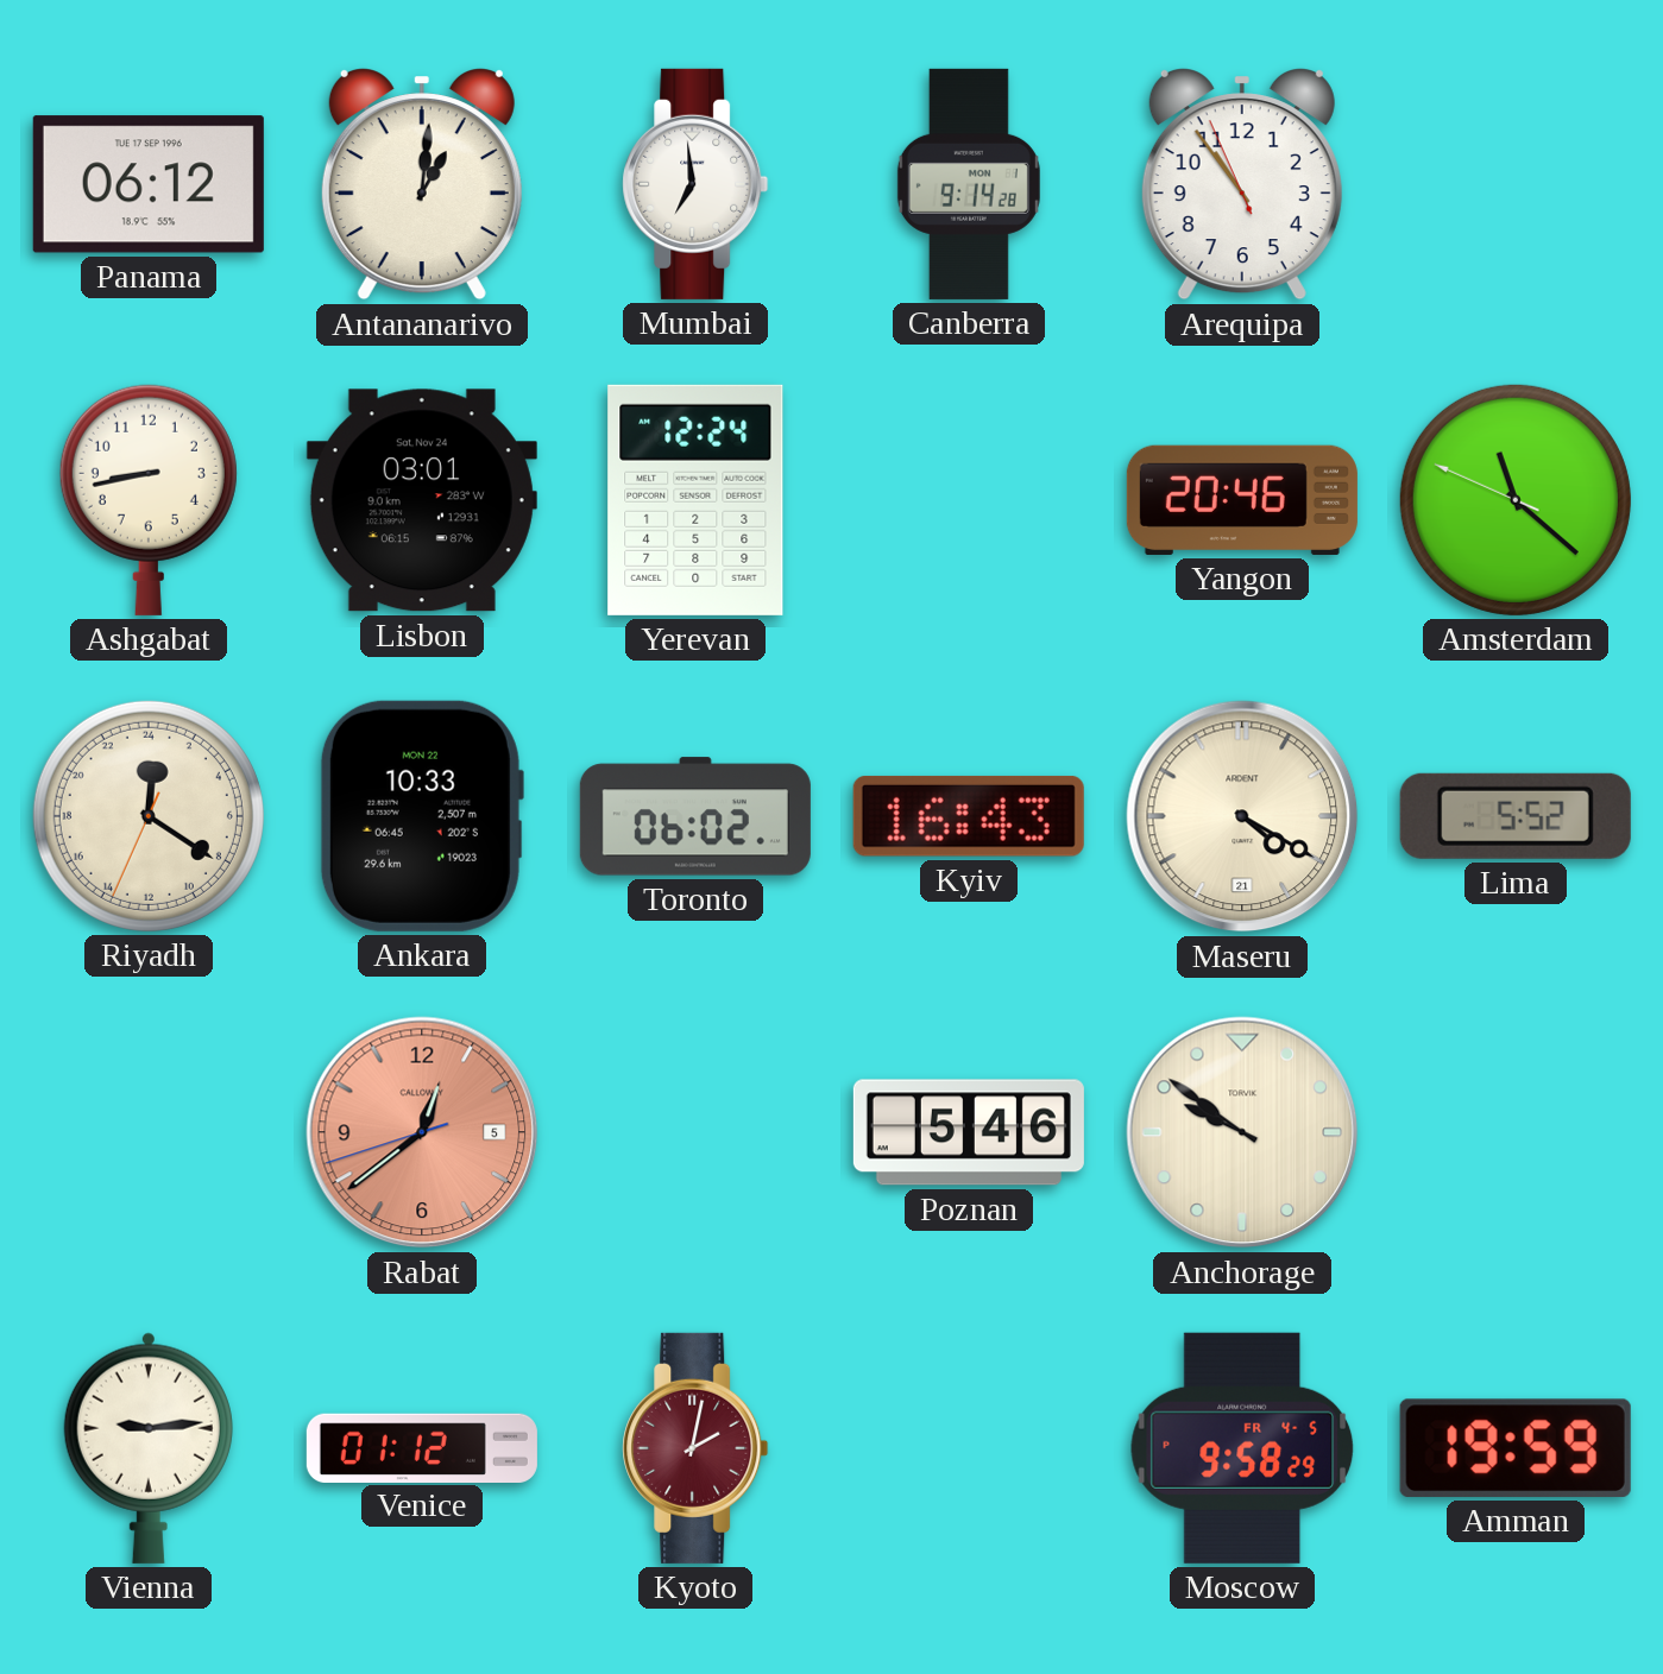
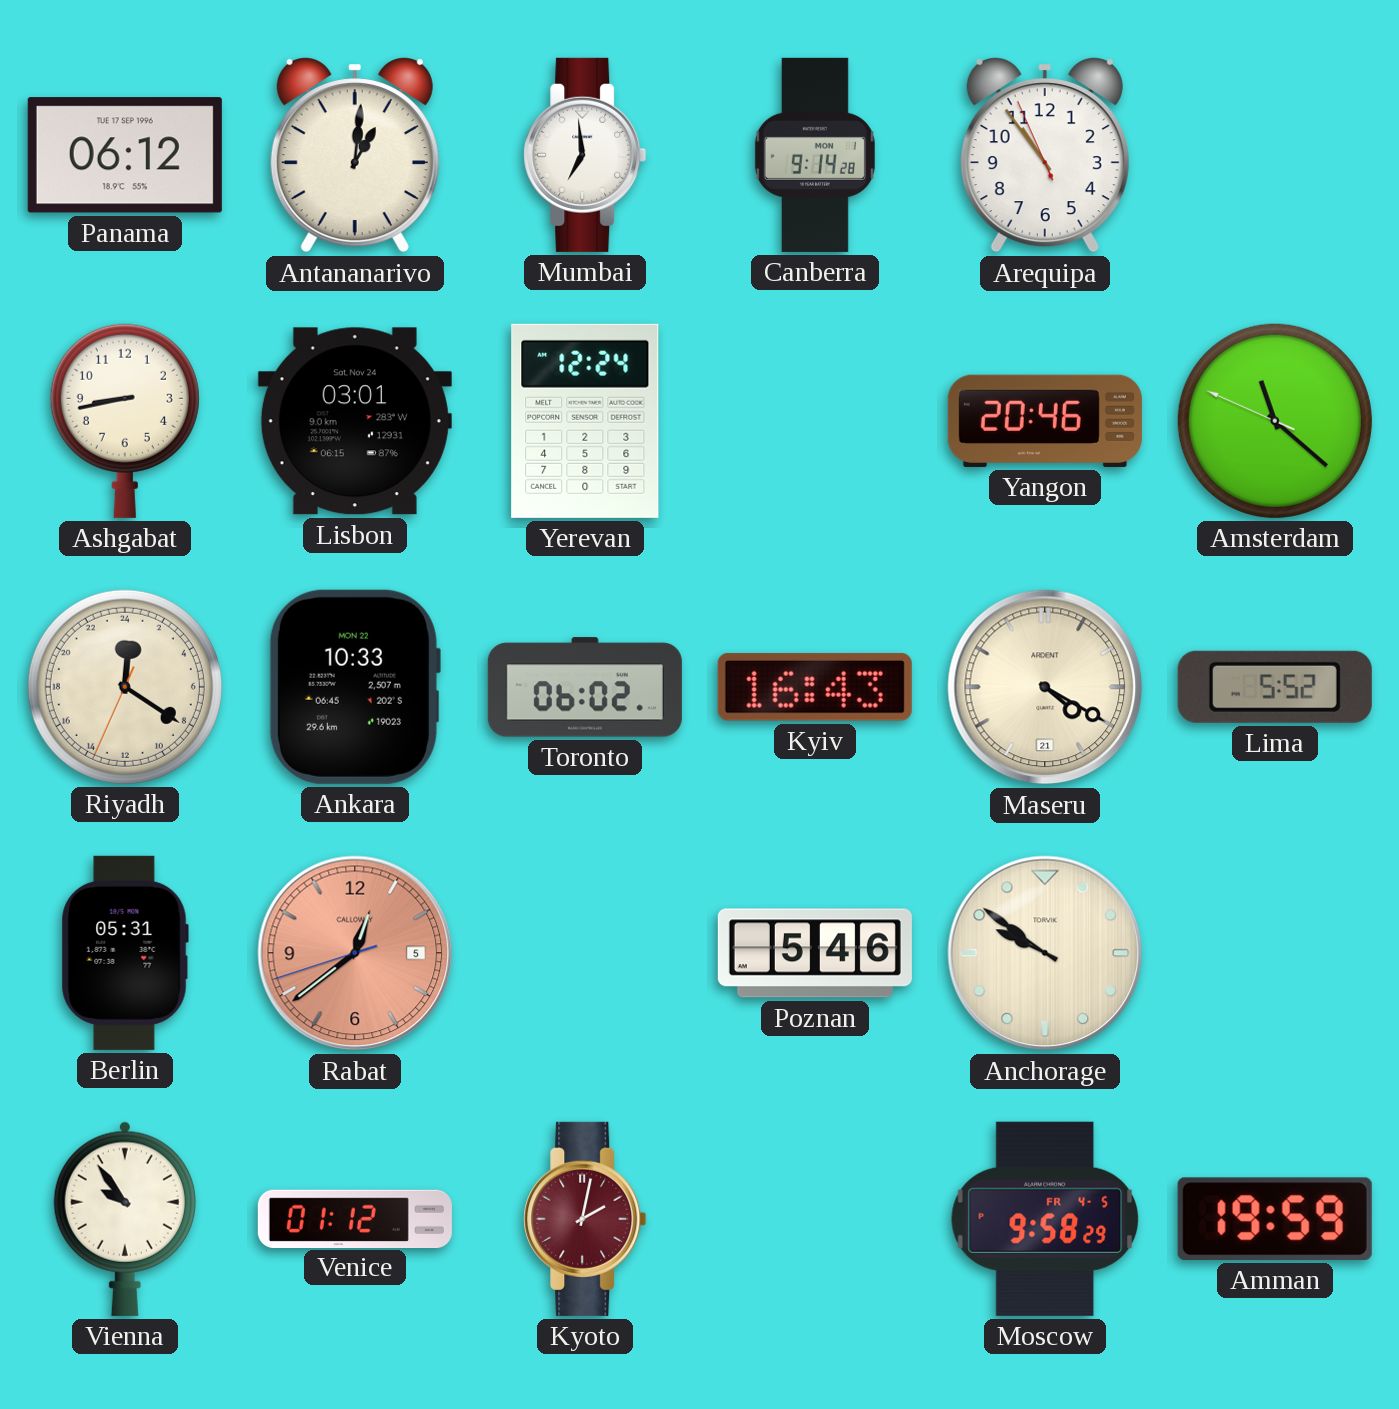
Berlin: none -> 05:31 (125, 953)
Vienna: 9:14 -> 9:54 (125, 1219)
